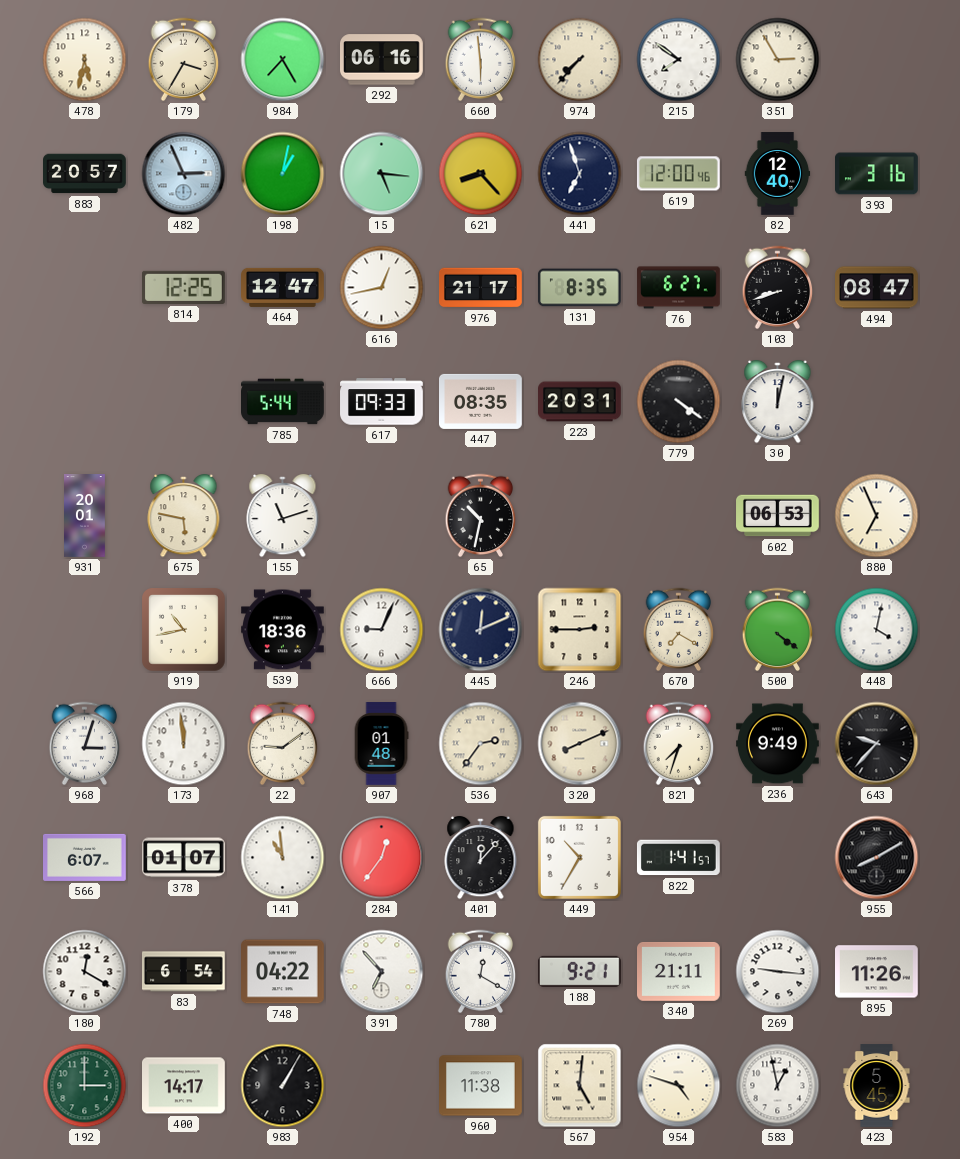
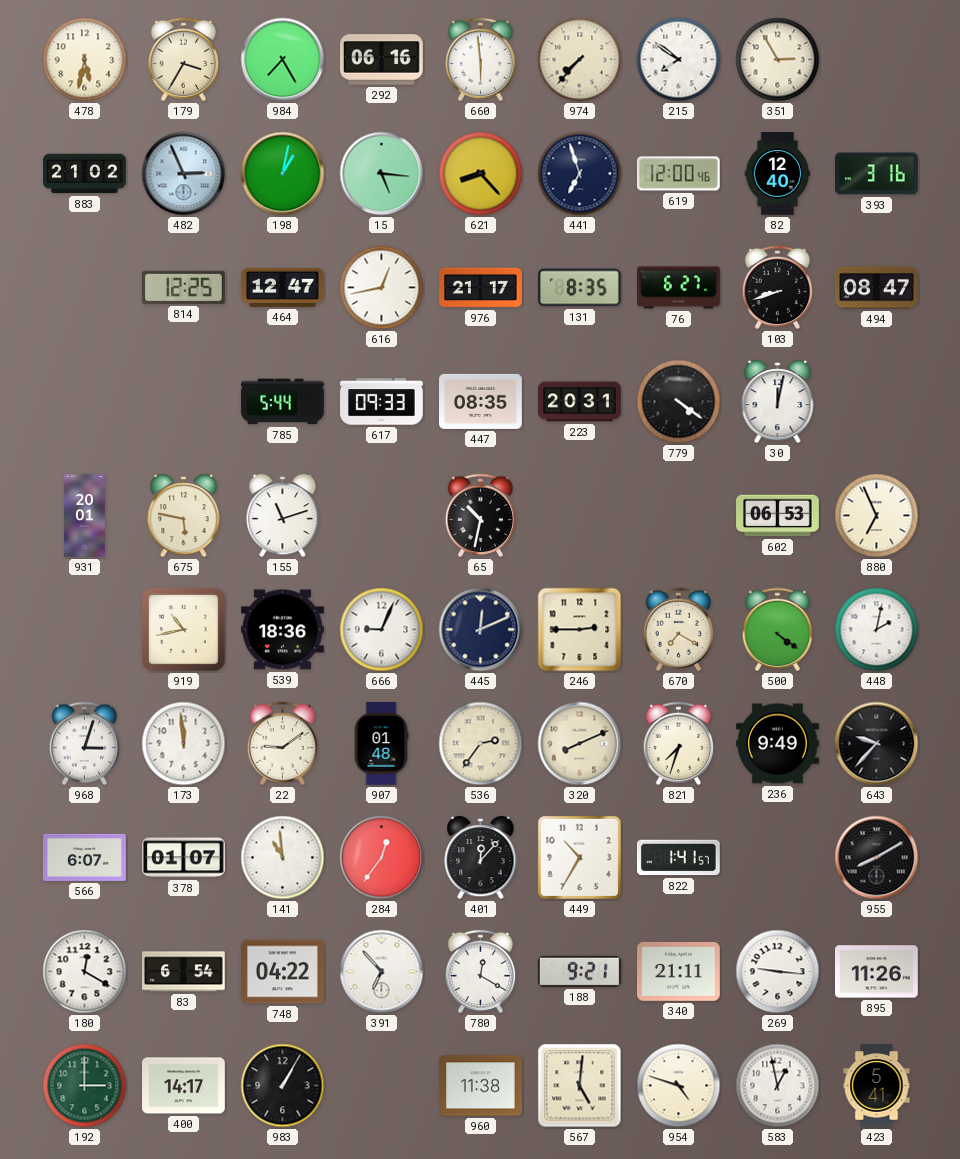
883: 20:57 -> 21:02 (85, 174)
448: 4:02 -> 2:02 (877, 630)
423: 5:45 -> 5:41 (877, 1086)
